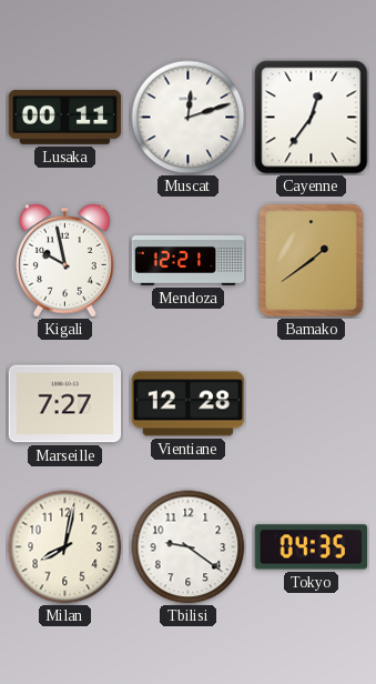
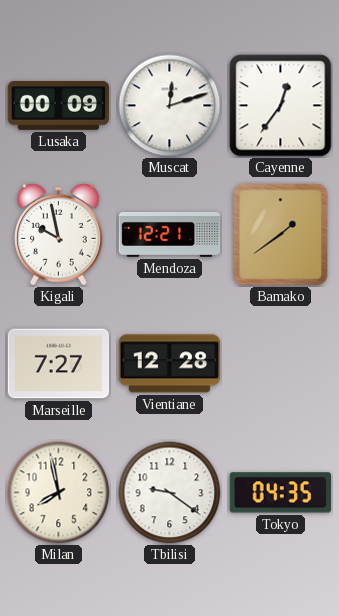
Lusaka: 00:11 -> 00:09 (59, 105)
Milan: 8:02 -> 7:58 (59, 493)
